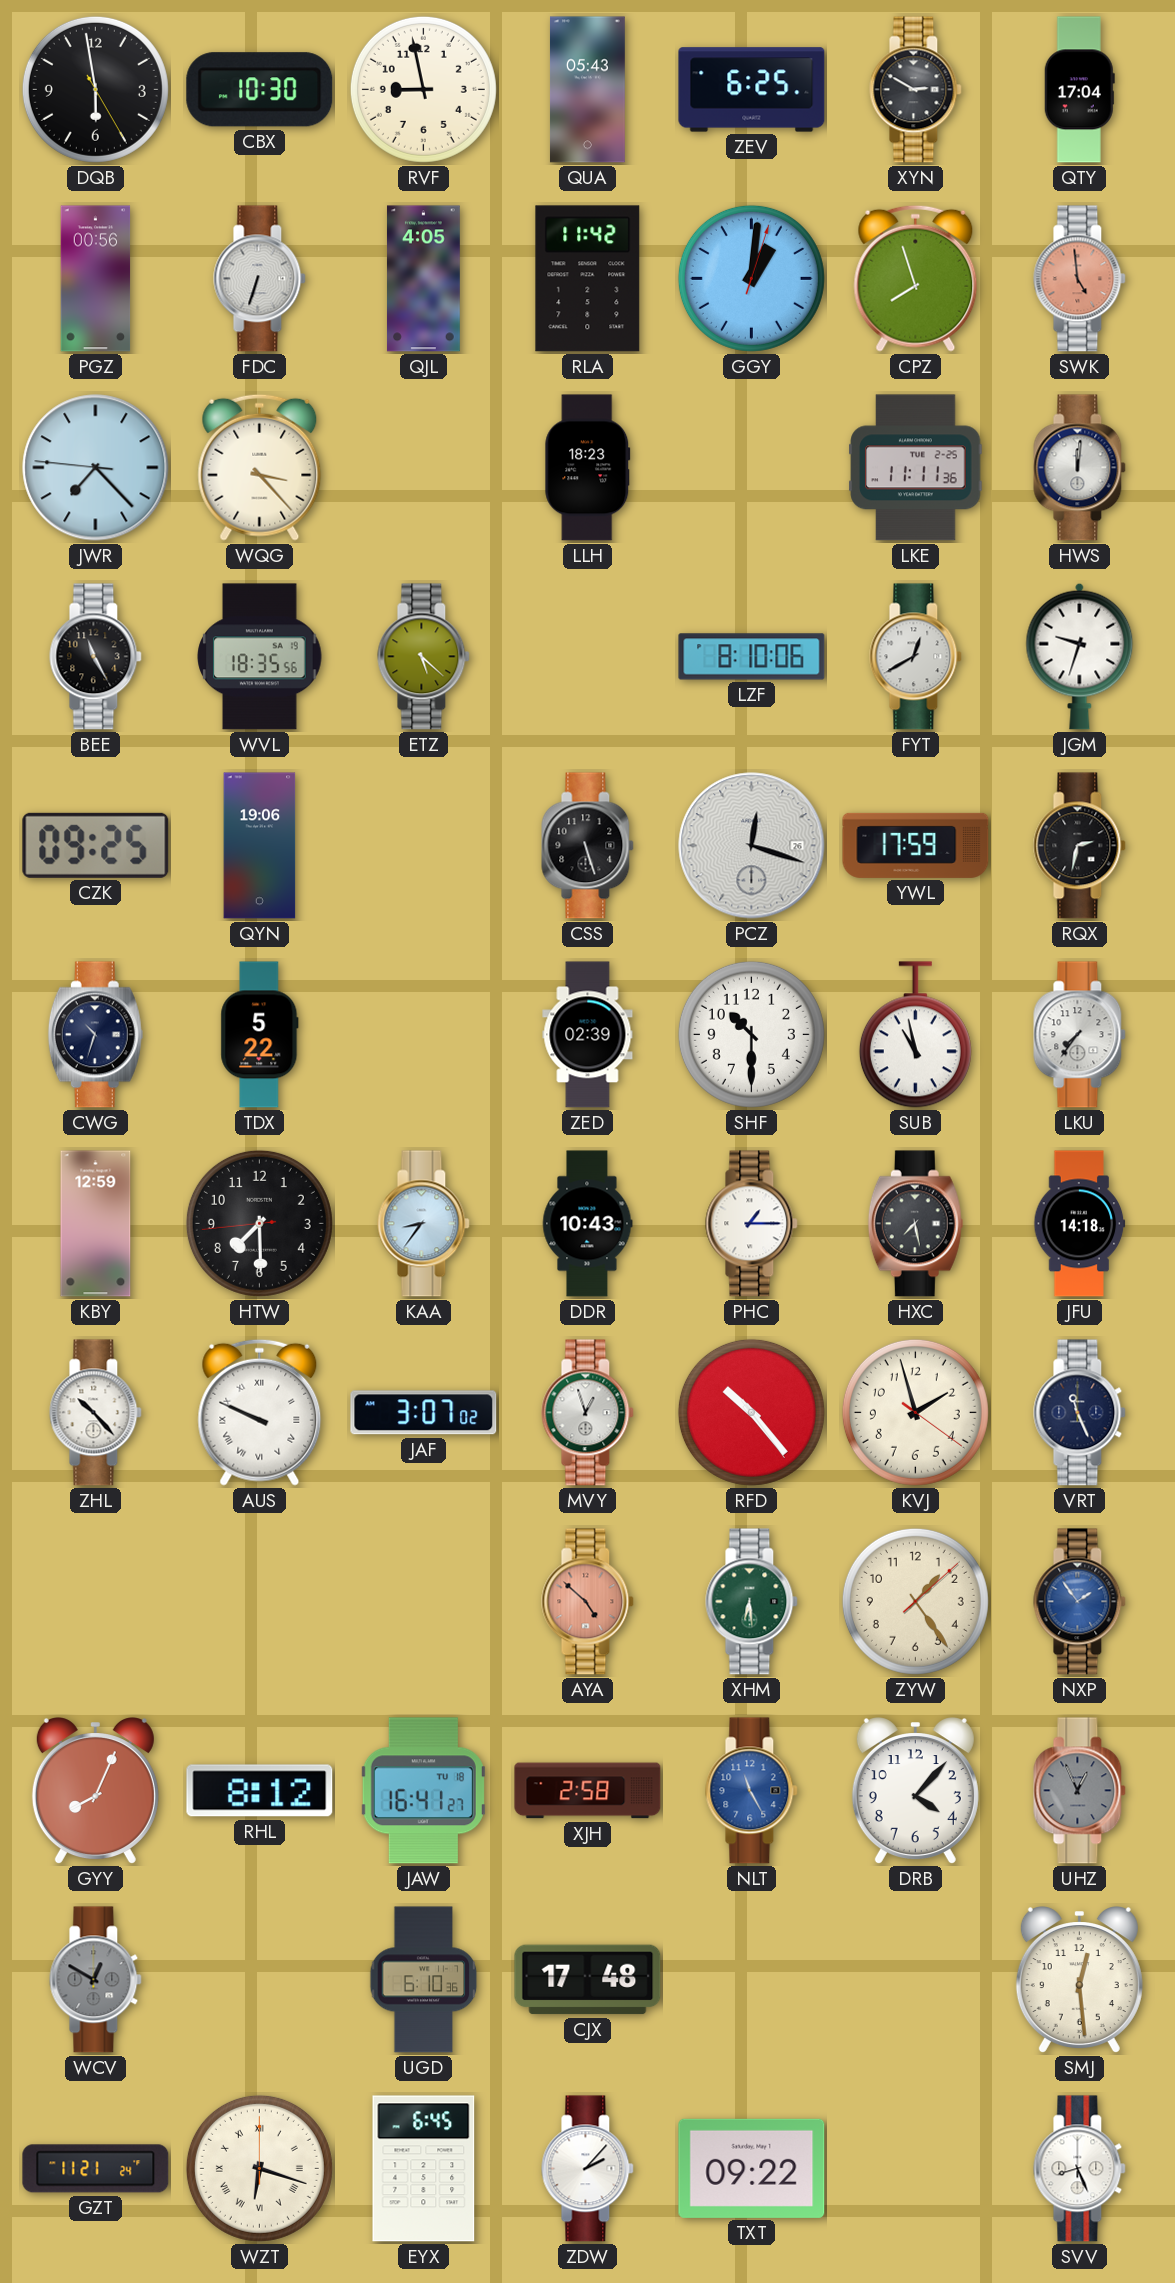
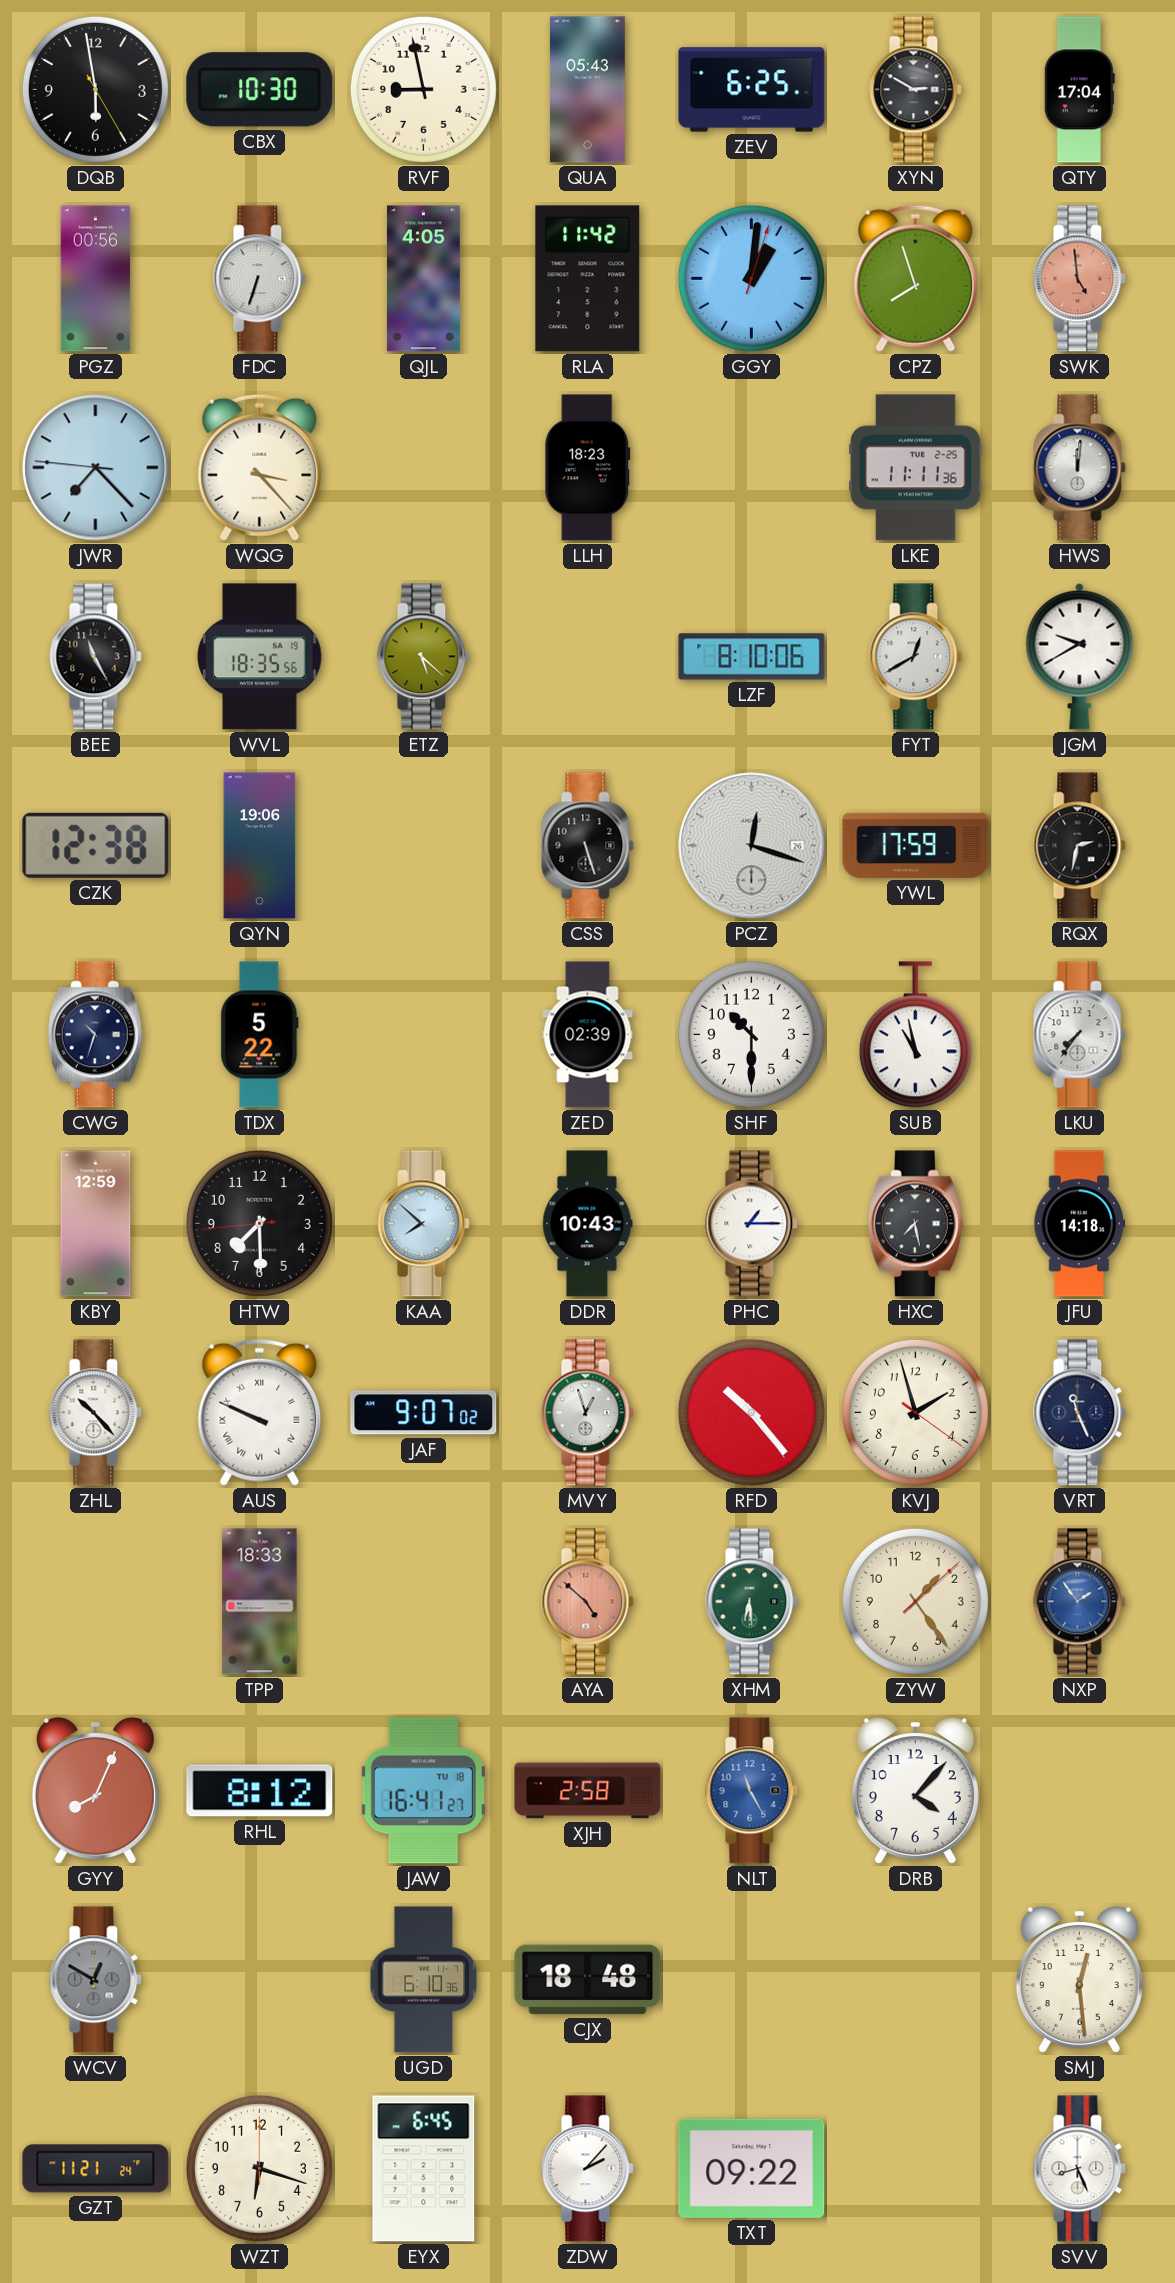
JGM: 9:33 -> 9:40 (1080, 656)
CZK: 09:25 -> 12:38 (96, 845)
KAA: 8:36 -> 7:52 (424, 1224)
JAF: 3:07 -> 9:07 (424, 1413)
TPP: none -> 18:33 (260, 1602)
UHZ: 12:56 -> none (1080, 1791)
CJX: 17:48 -> 18:48 (588, 1980)
WZT numerals: Roman -> Arabic (259, 2168)
